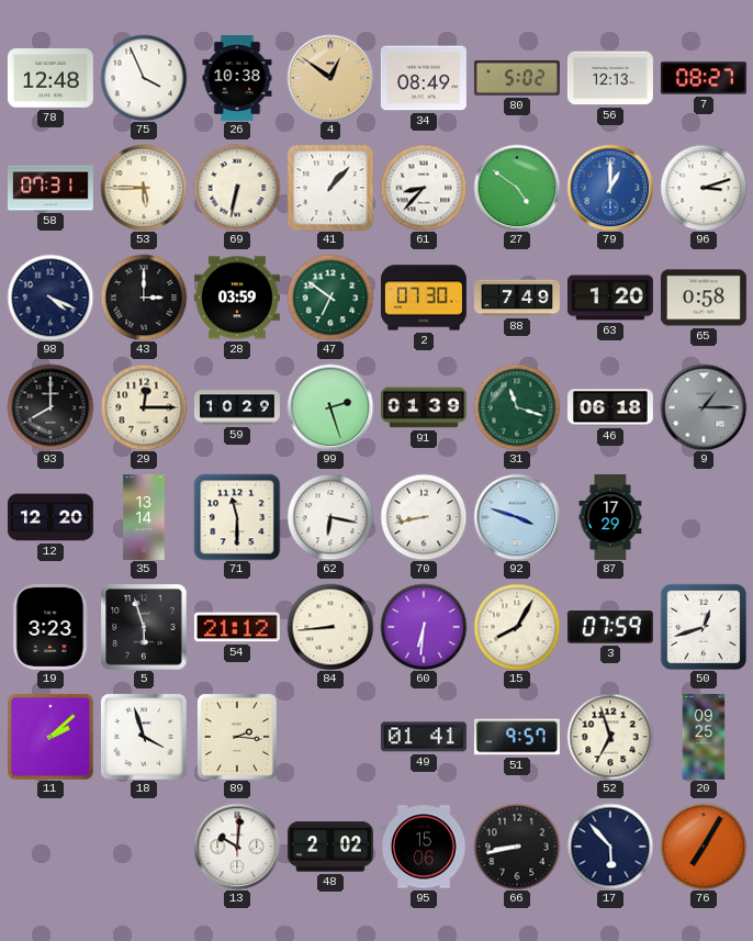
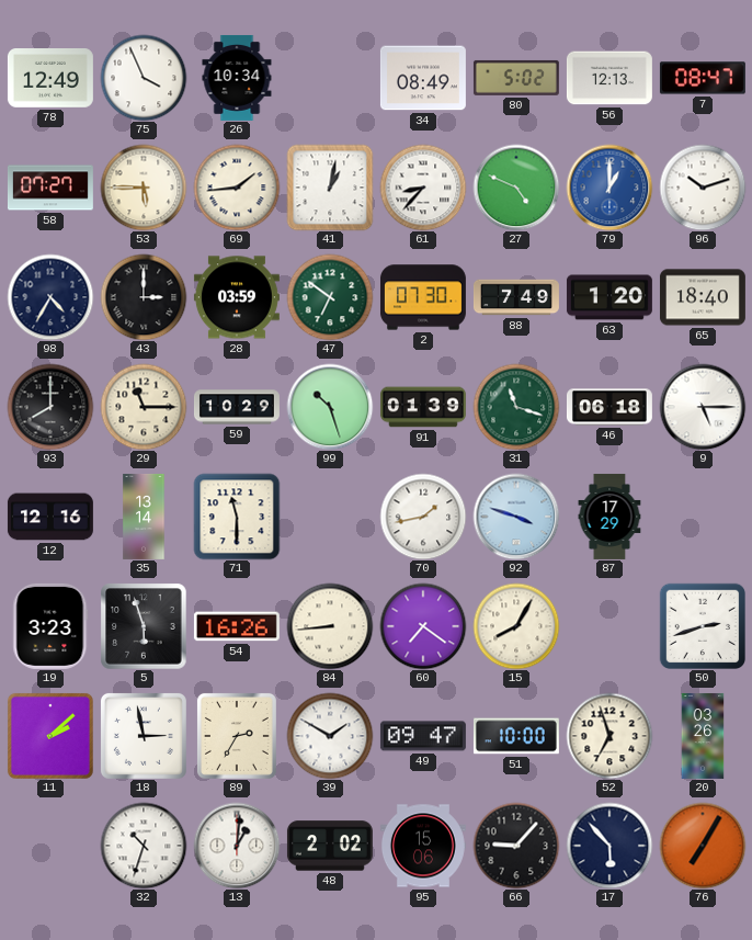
78: 12:48 -> 12:49 (50, 79)
26: 10:38 -> 10:34 (237, 78)
4: 12:51 -> none (330, 78)
7: 08:27 -> 08:47 (703, 78)
58: 07:31 -> 07:27 (50, 188)
69: 6:32 -> 1:44 (237, 188)
41: 1:07 -> 1:02 (330, 188)
27: 4:51 -> 4:49 (516, 188)
96: 3:12 -> 10:12 (703, 188)
98: 4:19 -> 4:35 (50, 297)
65: 0:58 -> 18:40 (703, 297)
29: 12:15 -> 11:15 (144, 407)
99: 2:27 -> 10:27 (330, 407)
9: 1:15 -> 5:15 (703, 407)
9 dial: grey -> white (703, 407)
12: 12:20 -> 12:16 (50, 517)
62: 6:17 -> none (330, 517)
70: 8:43 -> 1:43 (423, 517)
54: 21:12 -> 16:26 (237, 626)
60: 6:31 -> 7:21 (423, 626)
3: 07:59 -> none (610, 627)
50: 12:42 -> 2:42 (702, 625)
18: 3:57 -> 2:58 (144, 736)
89: 2:16 -> 2:35 (237, 736)
39: none -> 1:50 (330, 736)
49: 01:41 -> 09:47 (423, 736)
51: 9:57 -> 10:00 (516, 736)
20: 09:25 -> 03:26 (703, 736)
32: none -> 10:33 (144, 846)
13: 10:01 -> 1:01 (237, 846)
66: 8:43 -> 9:07 (516, 846)
